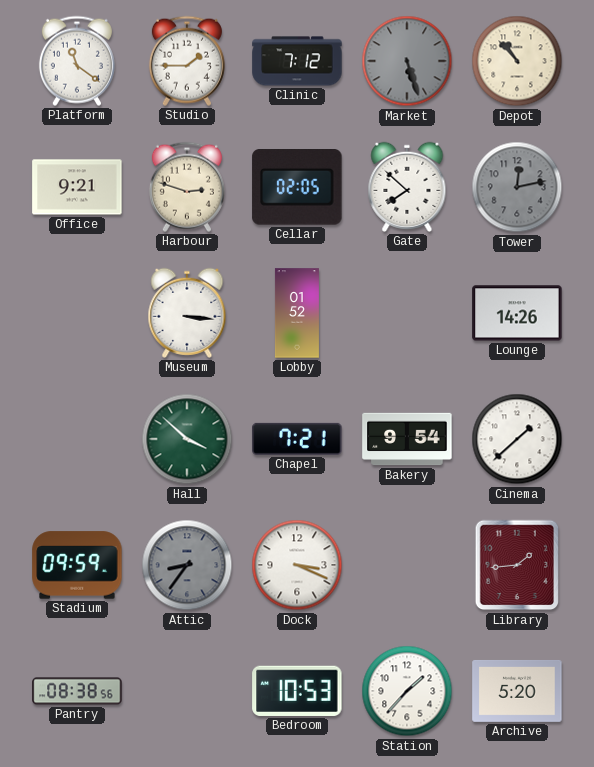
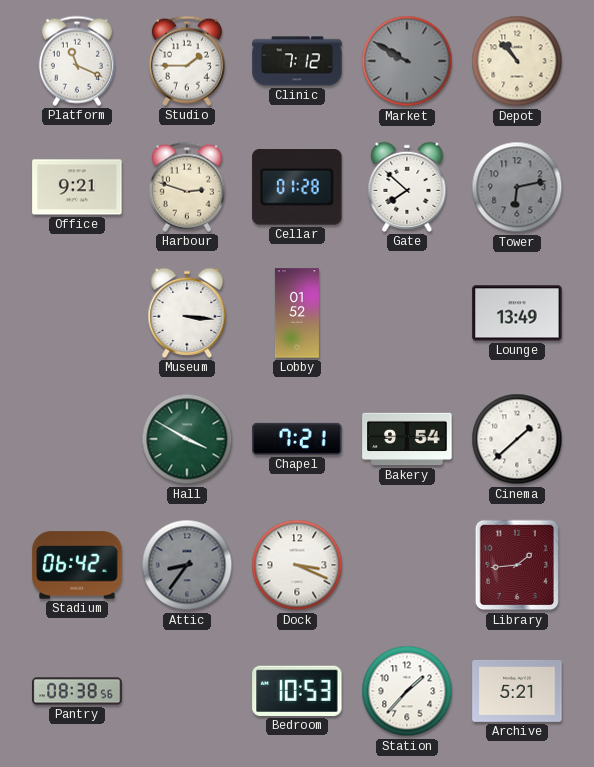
Platform: 11:21 -> 11:19 (77, 61)
Market: 5:27 -> 9:50 (407, 61)
Cellar: 02:05 -> 01:28 (297, 188)
Tower: 12:13 -> 6:13 (517, 187)
Lounge: 14:26 -> 13:49 (517, 313)
Hall: 3:52 -> 3:50 (187, 439)
Stadium: 09:59 -> 06:42 (77, 565)
Archive: 5:20 -> 5:21 (517, 691)
